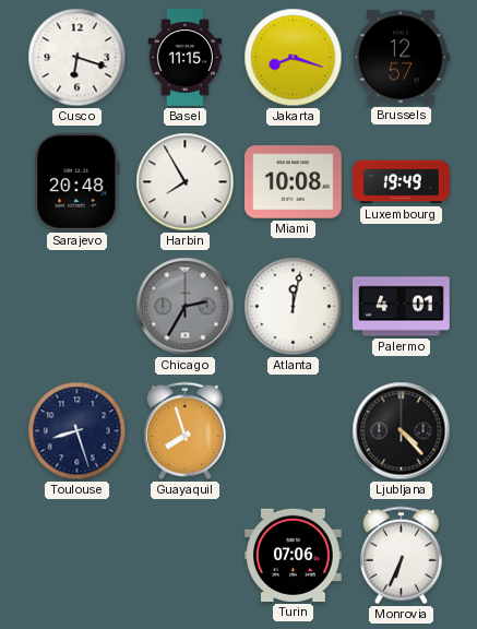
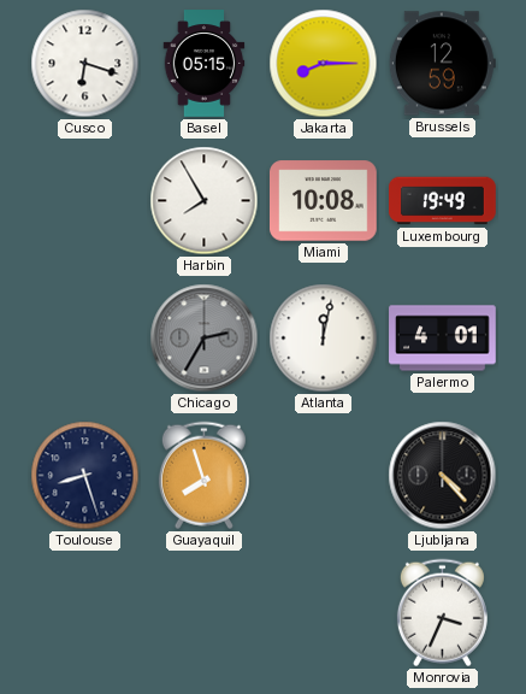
Basel: 11:15 -> 05:15 (205, 64)
Jakarta: 8:18 -> 8:15 (324, 64)
Brussels: 12:57 -> 12:59 (442, 64)
Sarajevo: 20:48 -> none (77, 182)
Turin: 07:06 -> none (294, 555)
Monrovia: 6:34 -> 3:34 (442, 613)
